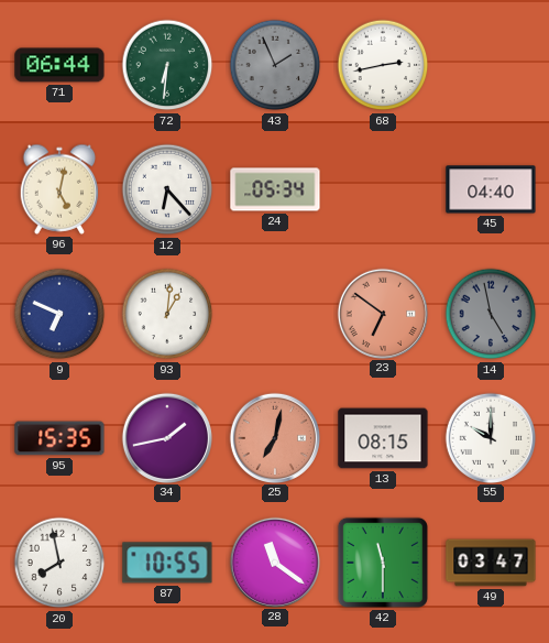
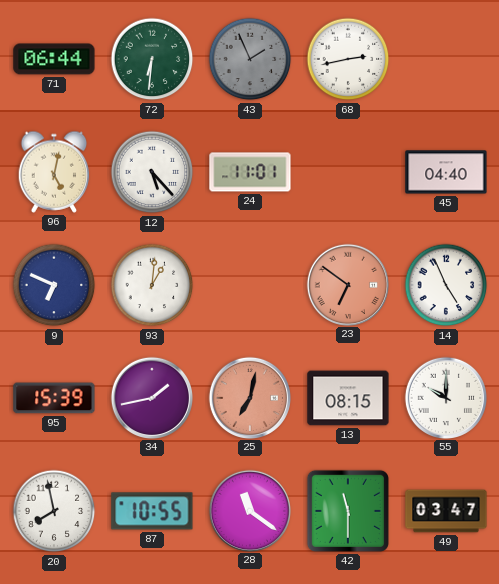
12: 6:23 -> 5:23 (152, 172)
24: 05:34 -> 11:01 (250, 172)
14: 4:58 -> 4:56 (446, 285)
14 dial: grey -> white (446, 285)
95: 15:35 -> 15:39 (54, 398)
